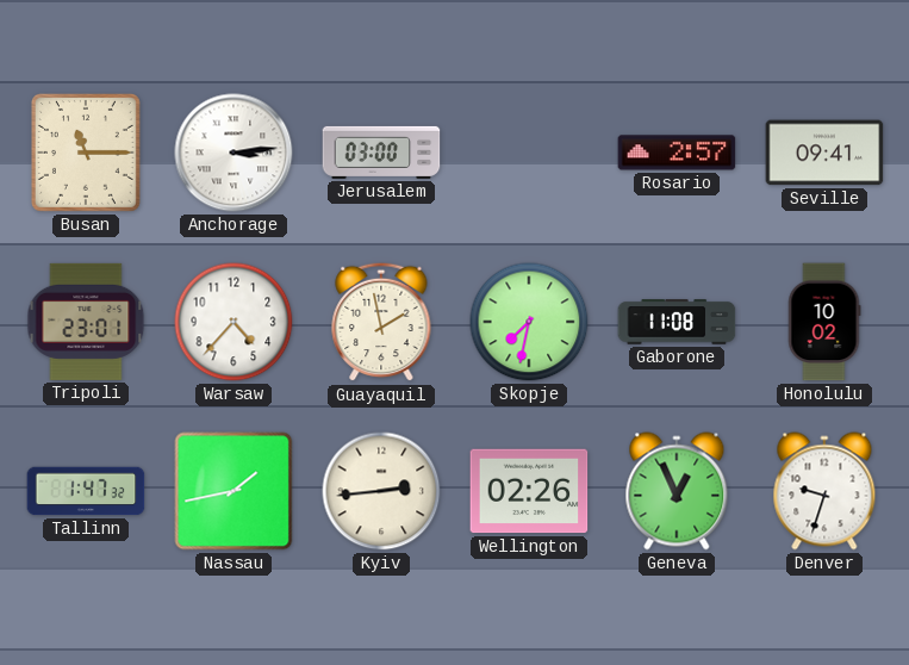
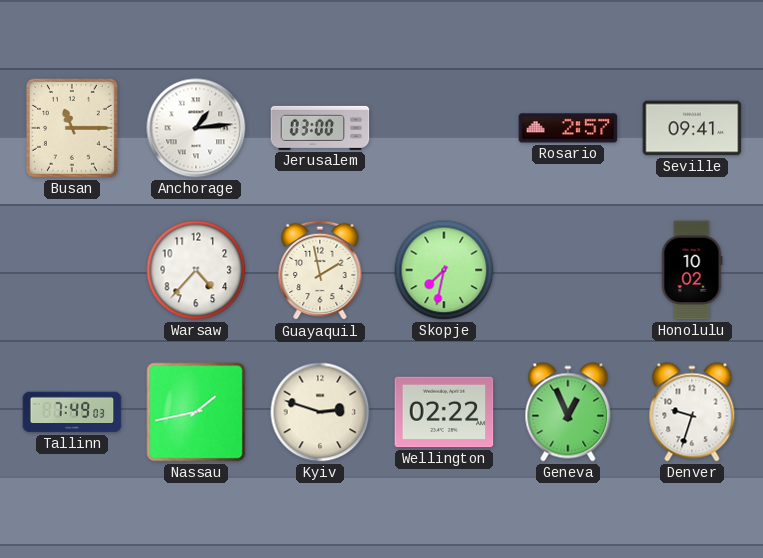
Anchorage: 3:14 -> 1:14 (196, 128)
Tripoli: 23:01 -> none (86, 322)
Gaborone: 11:08 -> none (677, 322)
Tallinn: 1:47 -> 7:49 (72, 412)
Kyiv: 2:44 -> 2:48 (320, 412)
Wellington: 02:26 -> 02:22 (444, 412)
